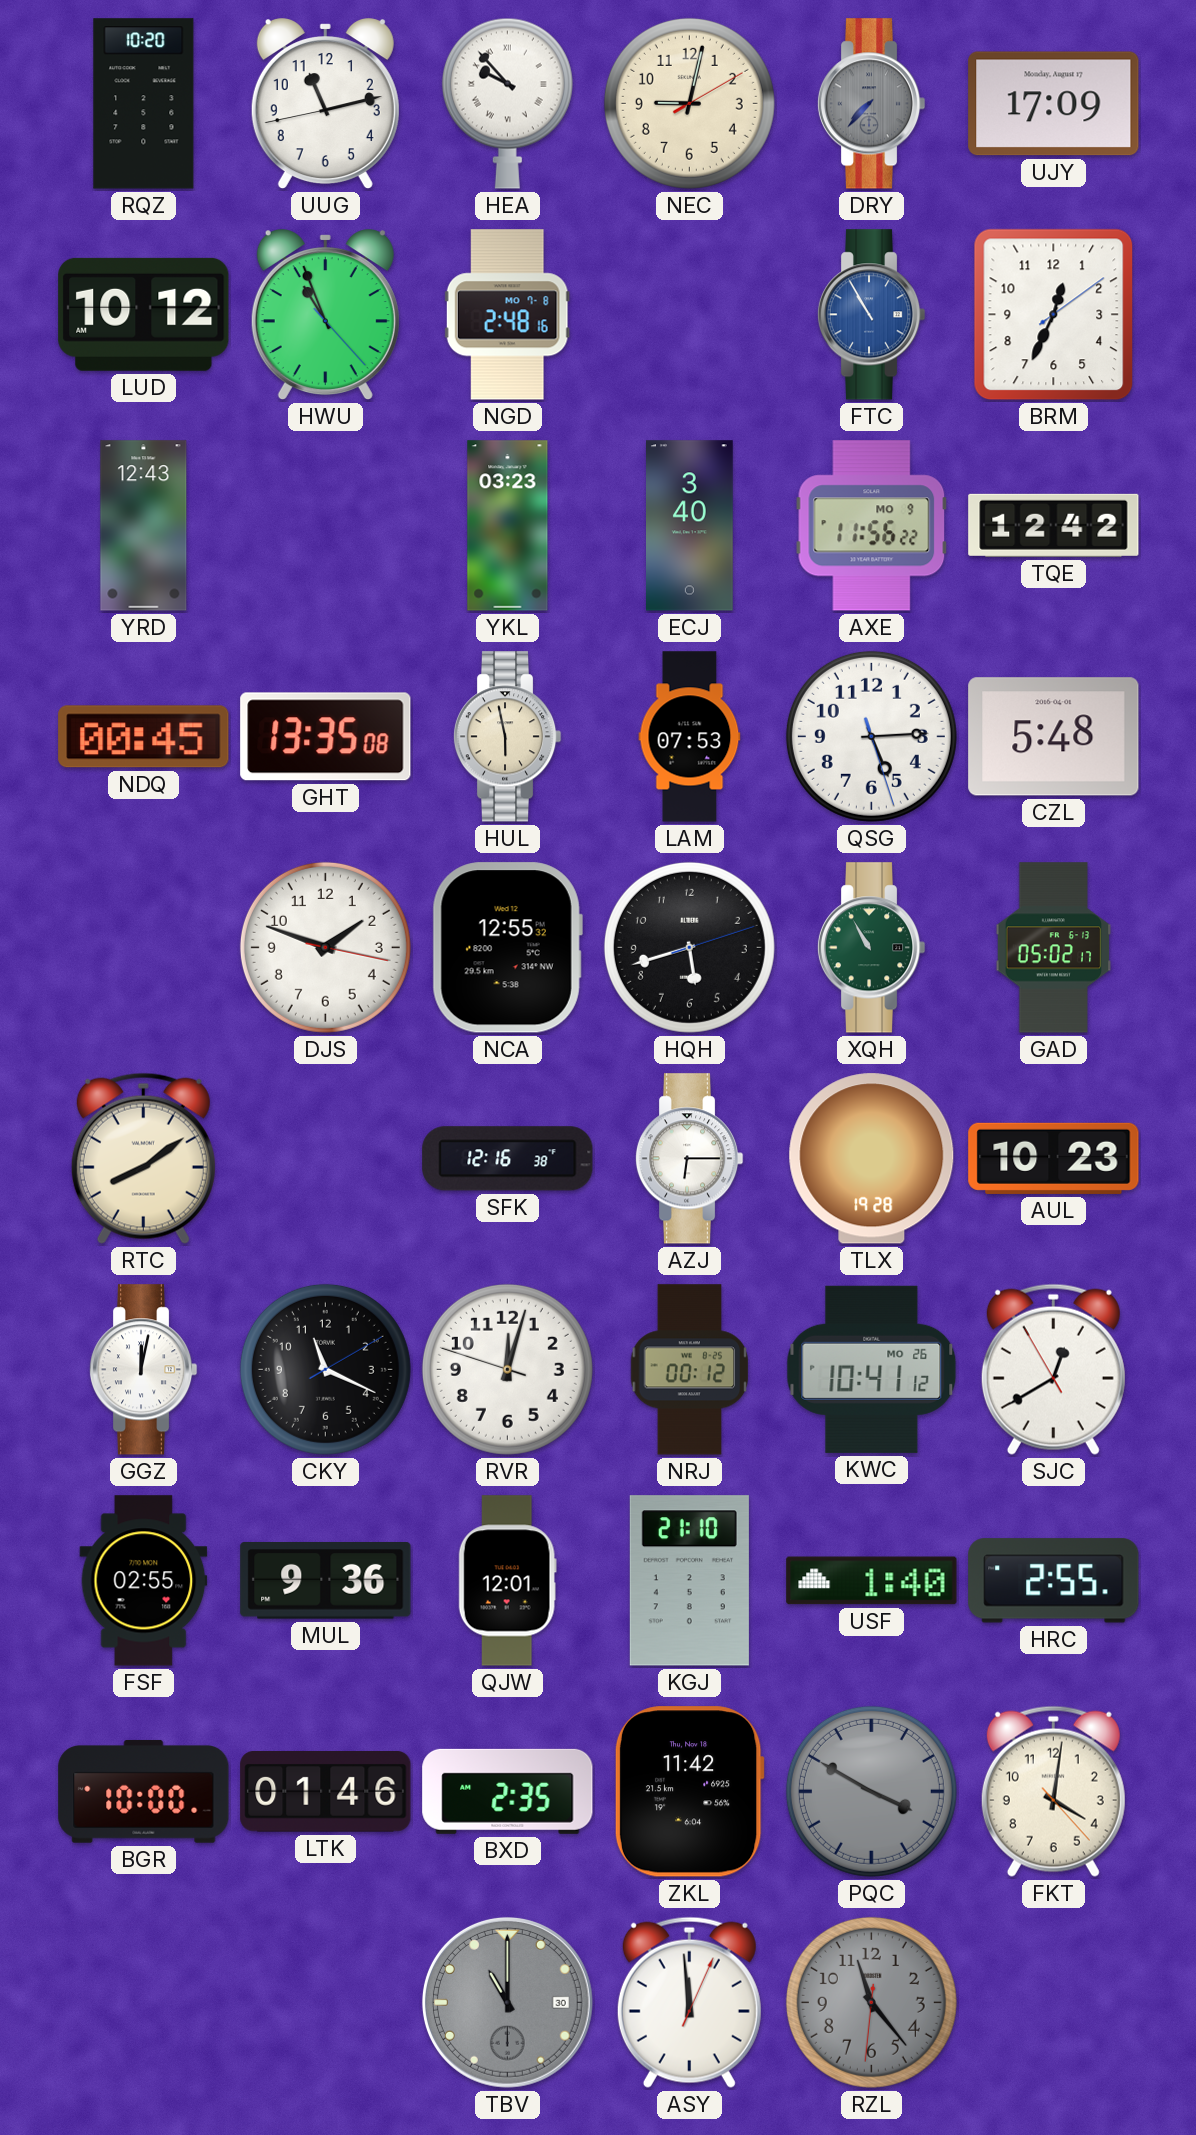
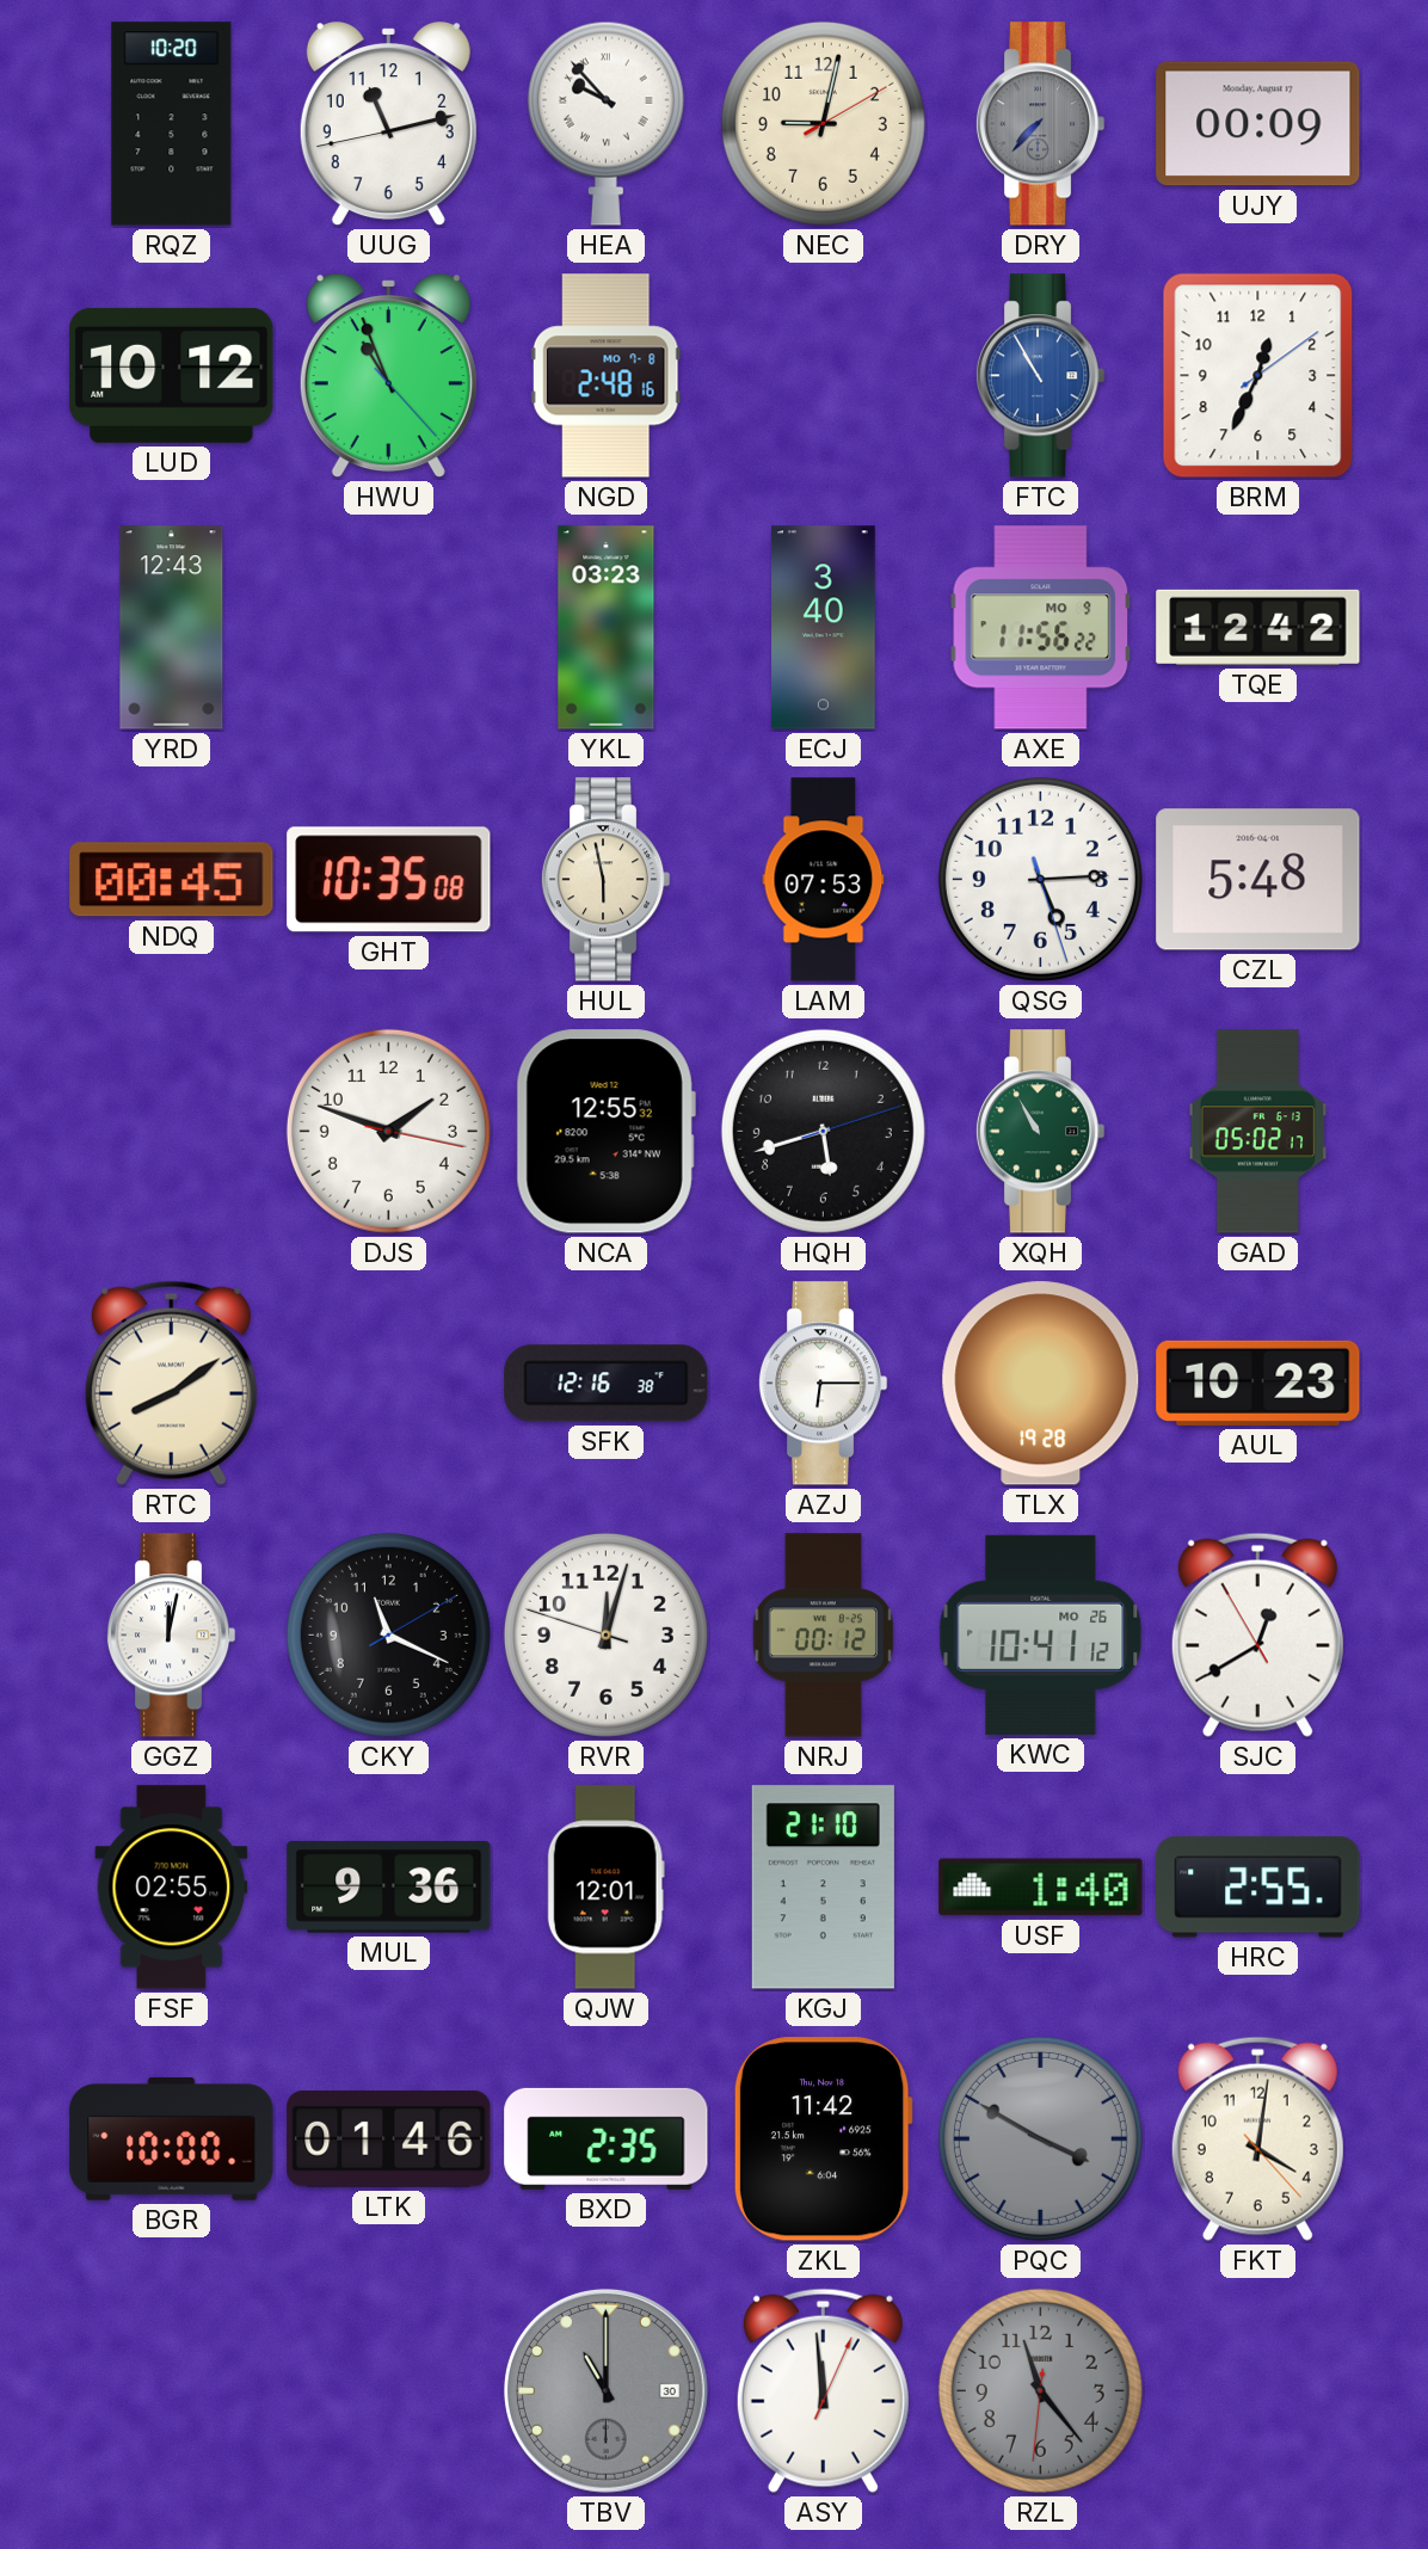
UJY: 17:09 -> 00:09 (1258, 124)
GHT: 13:35 -> 10:35 (389, 880)
